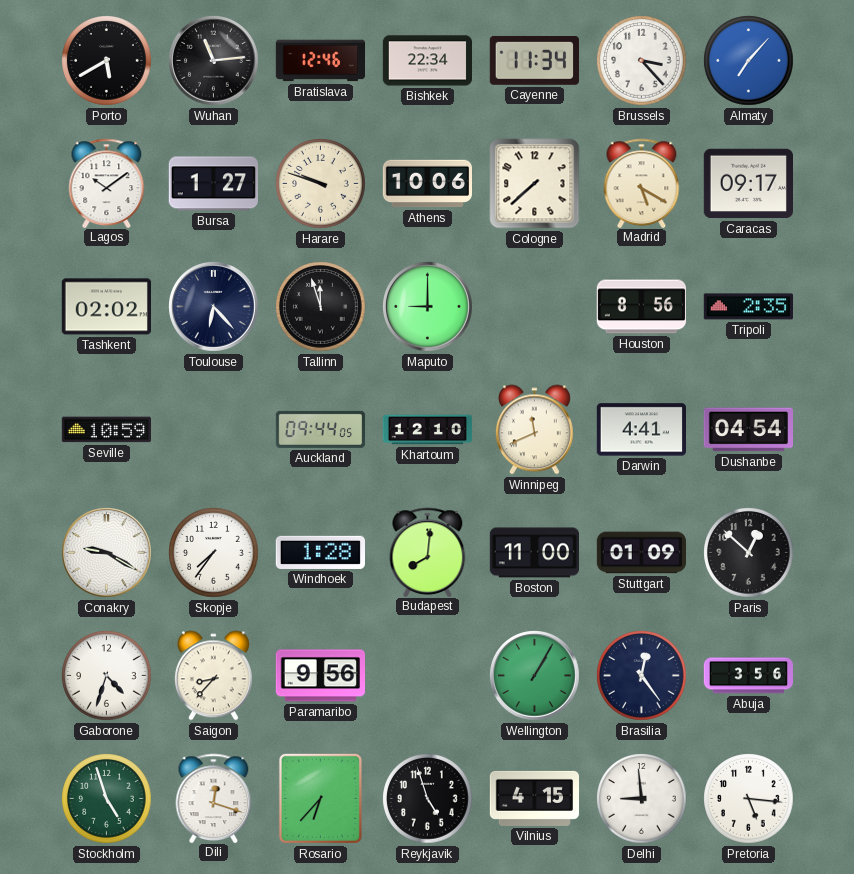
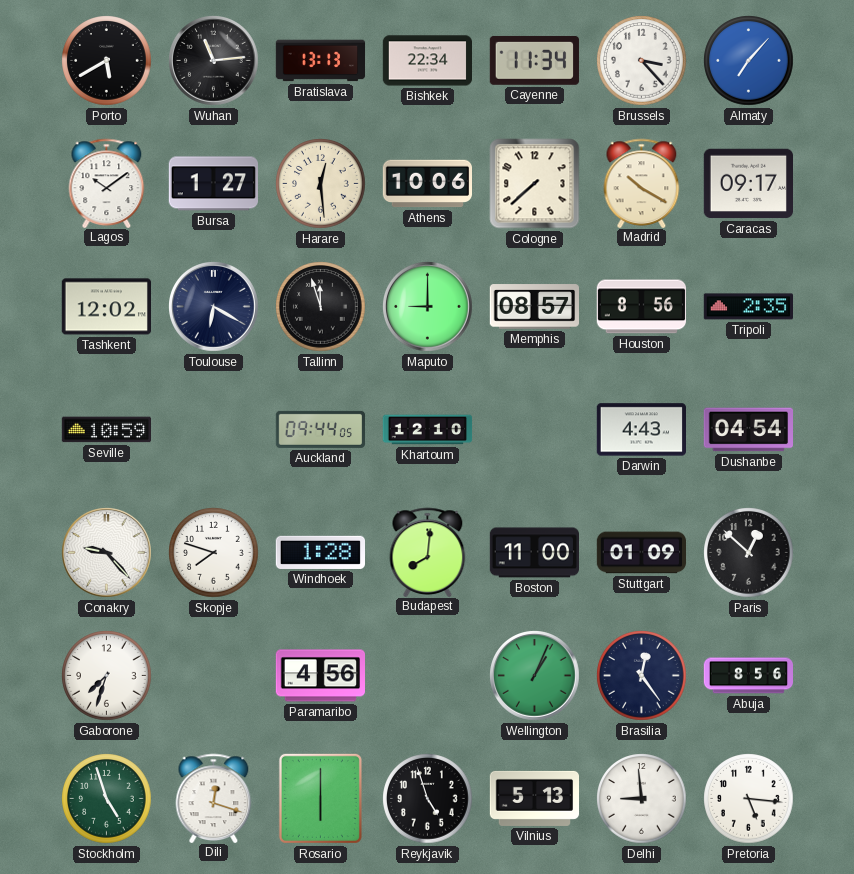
Bratislava: 12:46 -> 13:13 (321, 61)
Harare: 9:48 -> 12:29 (321, 184)
Madrid: 5:20 -> 10:20 (642, 183)
Tashkent: 02:02 -> 12:02 (106, 307)
Toulouse: 6:23 -> 6:20 (214, 307)
Memphis: none -> 08:57 (534, 307)
Winnipeg: 11:41 -> none (534, 430)
Darwin: 4:41 -> 4:43 (641, 430)
Conakry: 9:20 -> 9:23 (107, 553)
Skopje: 7:36 -> 7:48 (214, 553)
Gaborone: 4:33 -> 7:33 (107, 676)
Saigon: 8:37 -> none (213, 676)
Paramaribo: 9:56 -> 4:56 (321, 676)
Wellington: 1:05 -> 1:04 (535, 676)
Abuja: 3:56 -> 8:56 (749, 676)
Rosario: 6:37 -> 6:00 (320, 798)
Vilnius: 4:15 -> 5:13 (535, 798)
